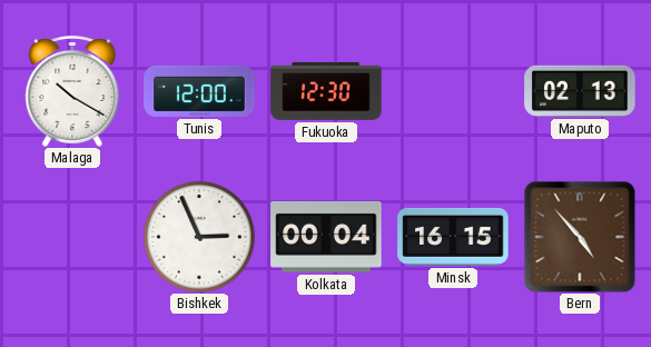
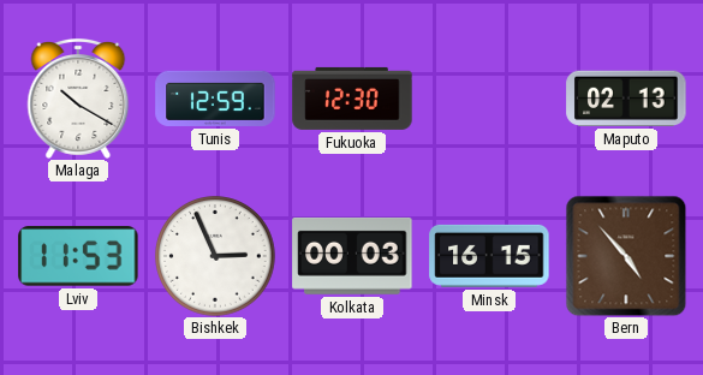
Tunis: 12:00 -> 12:59 (215, 99)
Lviv: none -> 11:53 (78, 256)
Kolkata: 00:04 -> 00:03 (352, 256)
